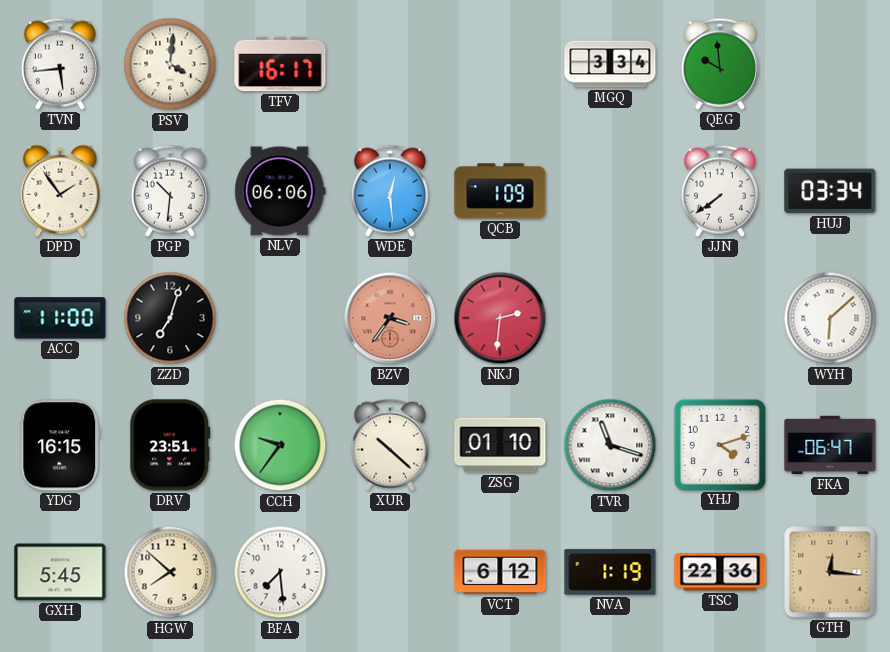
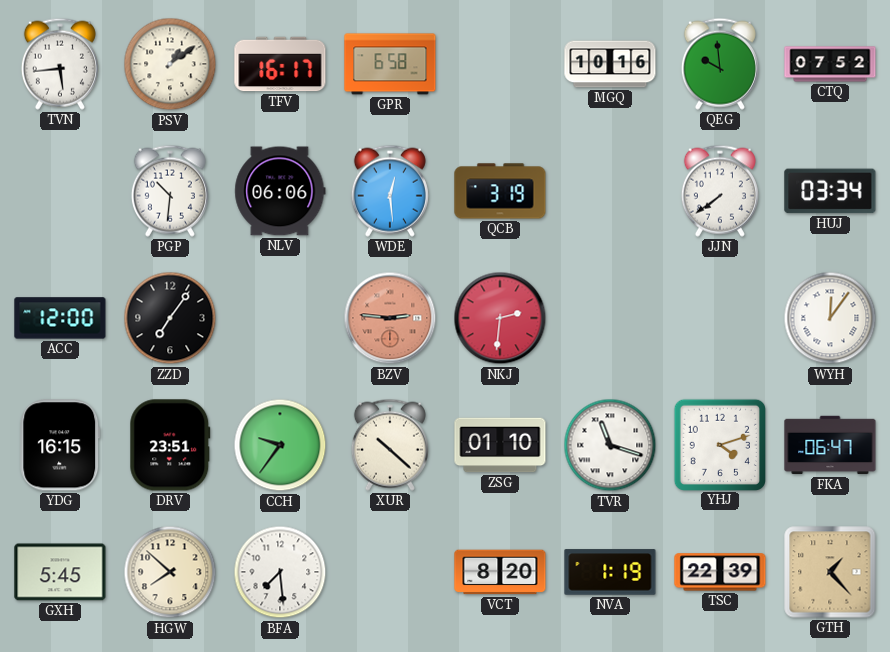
PSV: 4:01 -> 1:09 (170, 64)
GPR: none -> 6:58 (390, 64)
MGQ: 3:34 -> 10:16 (610, 64)
CTQ: none -> 07:52 (830, 64)
DPD: 1:54 -> none (60, 191)
QCB: 1:09 -> 3:19 (500, 191)
ACC: 11:00 -> 12:00 (60, 318)
ZZD: 7:03 -> 7:06 (170, 318)
BZV: 3:36 -> 2:46 (390, 318)
WYH: 6:08 -> 12:06 (830, 318)
VCT: 6:12 -> 8:20 (500, 572)
TSC: 22:36 -> 22:39 (720, 572)
GTH: 12:16 -> 1:23 (830, 572)
